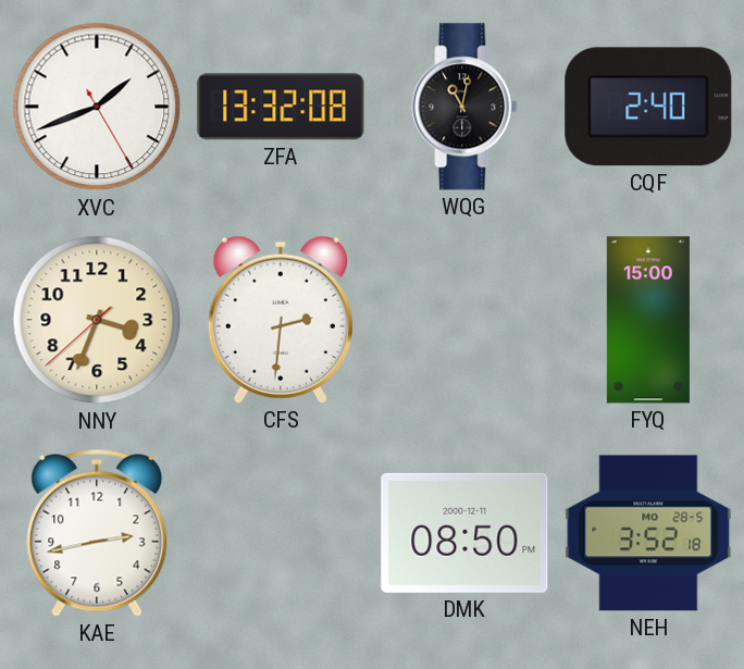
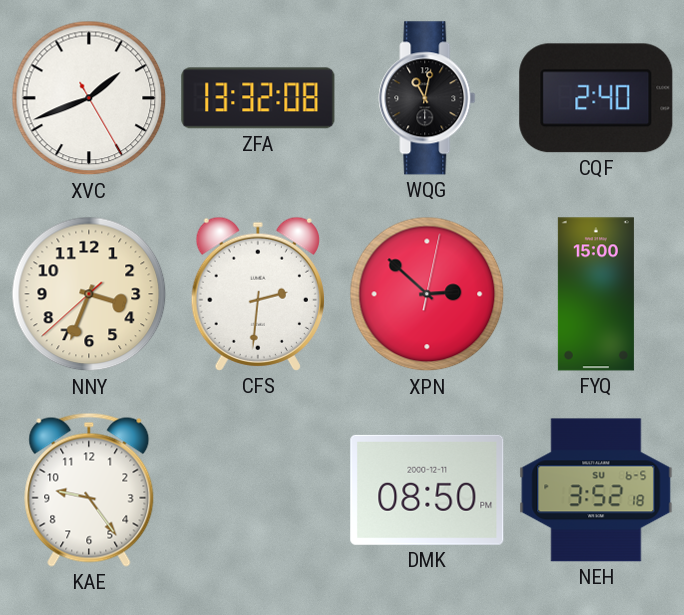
XPN: none -> 2:52 (427, 294)
KAE: 2:43 -> 9:24 (89, 490)
NEH date: MO 28-5 -> SU 6-5 (596, 490)
